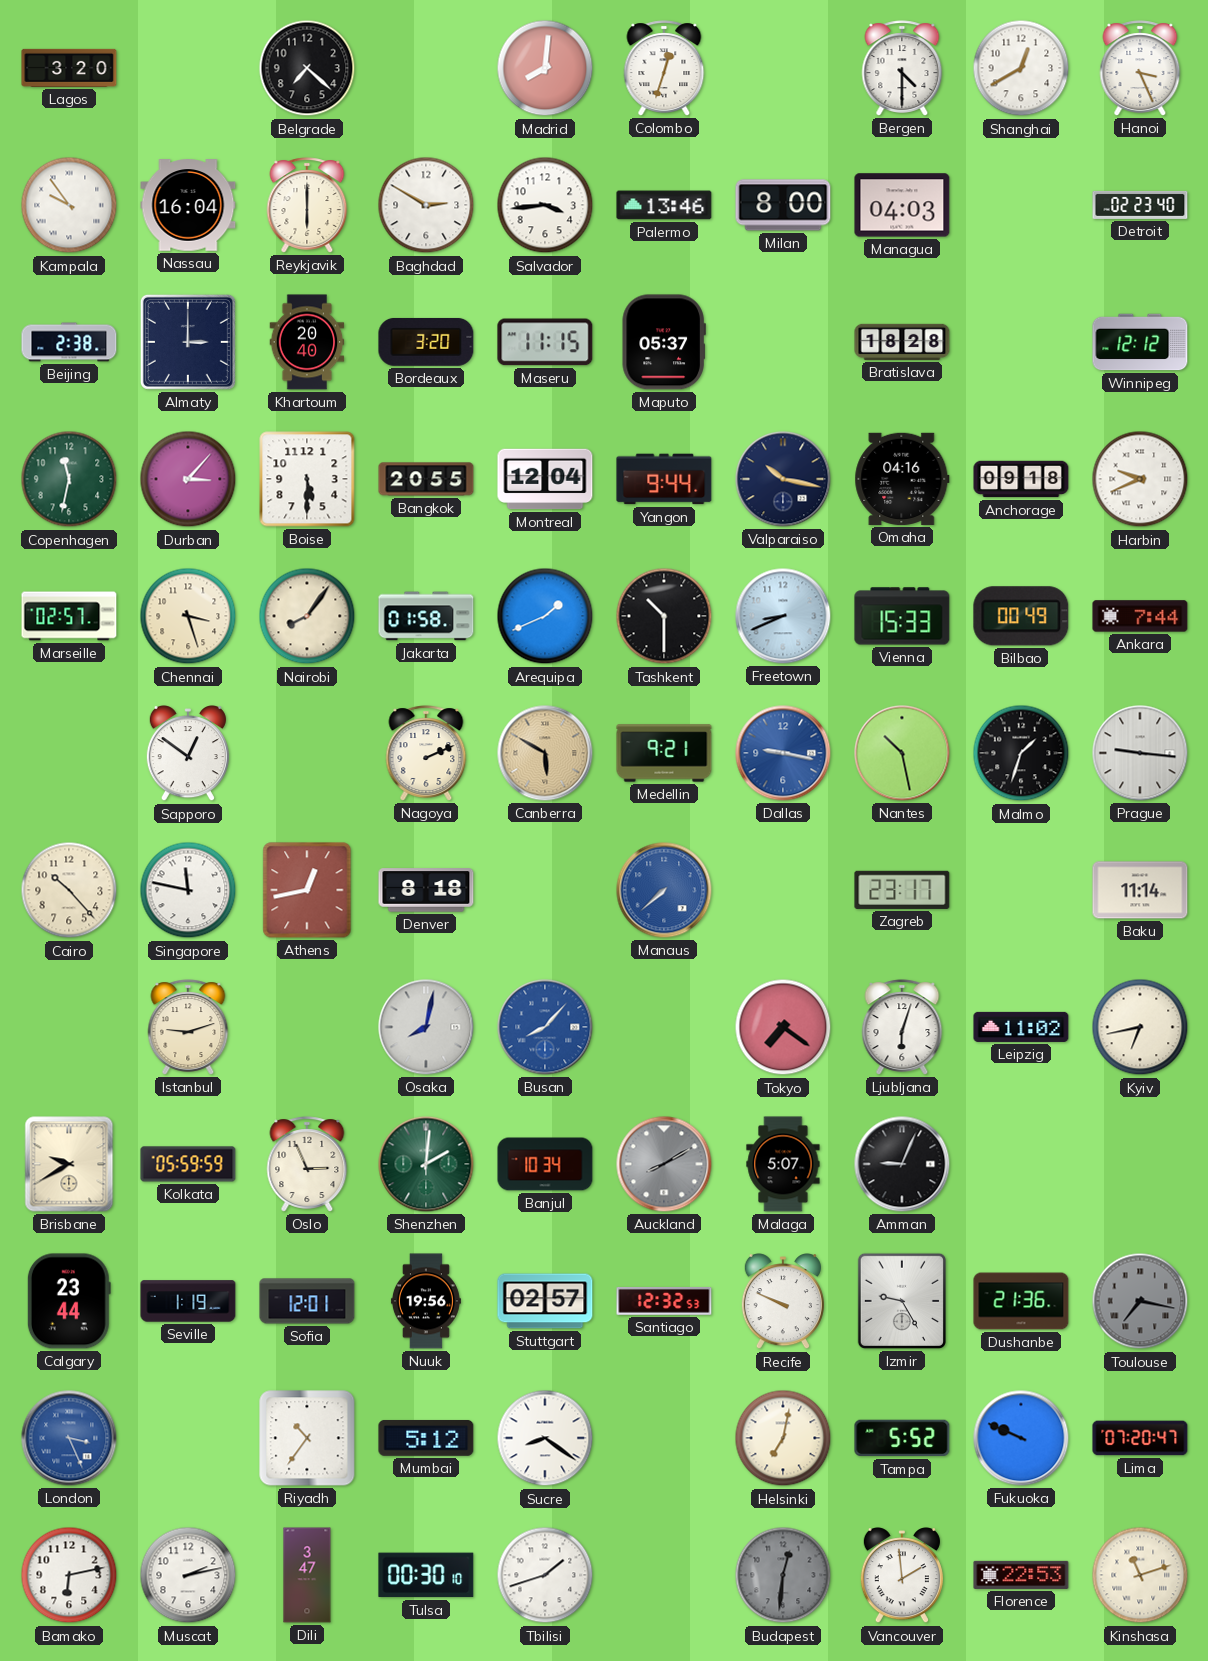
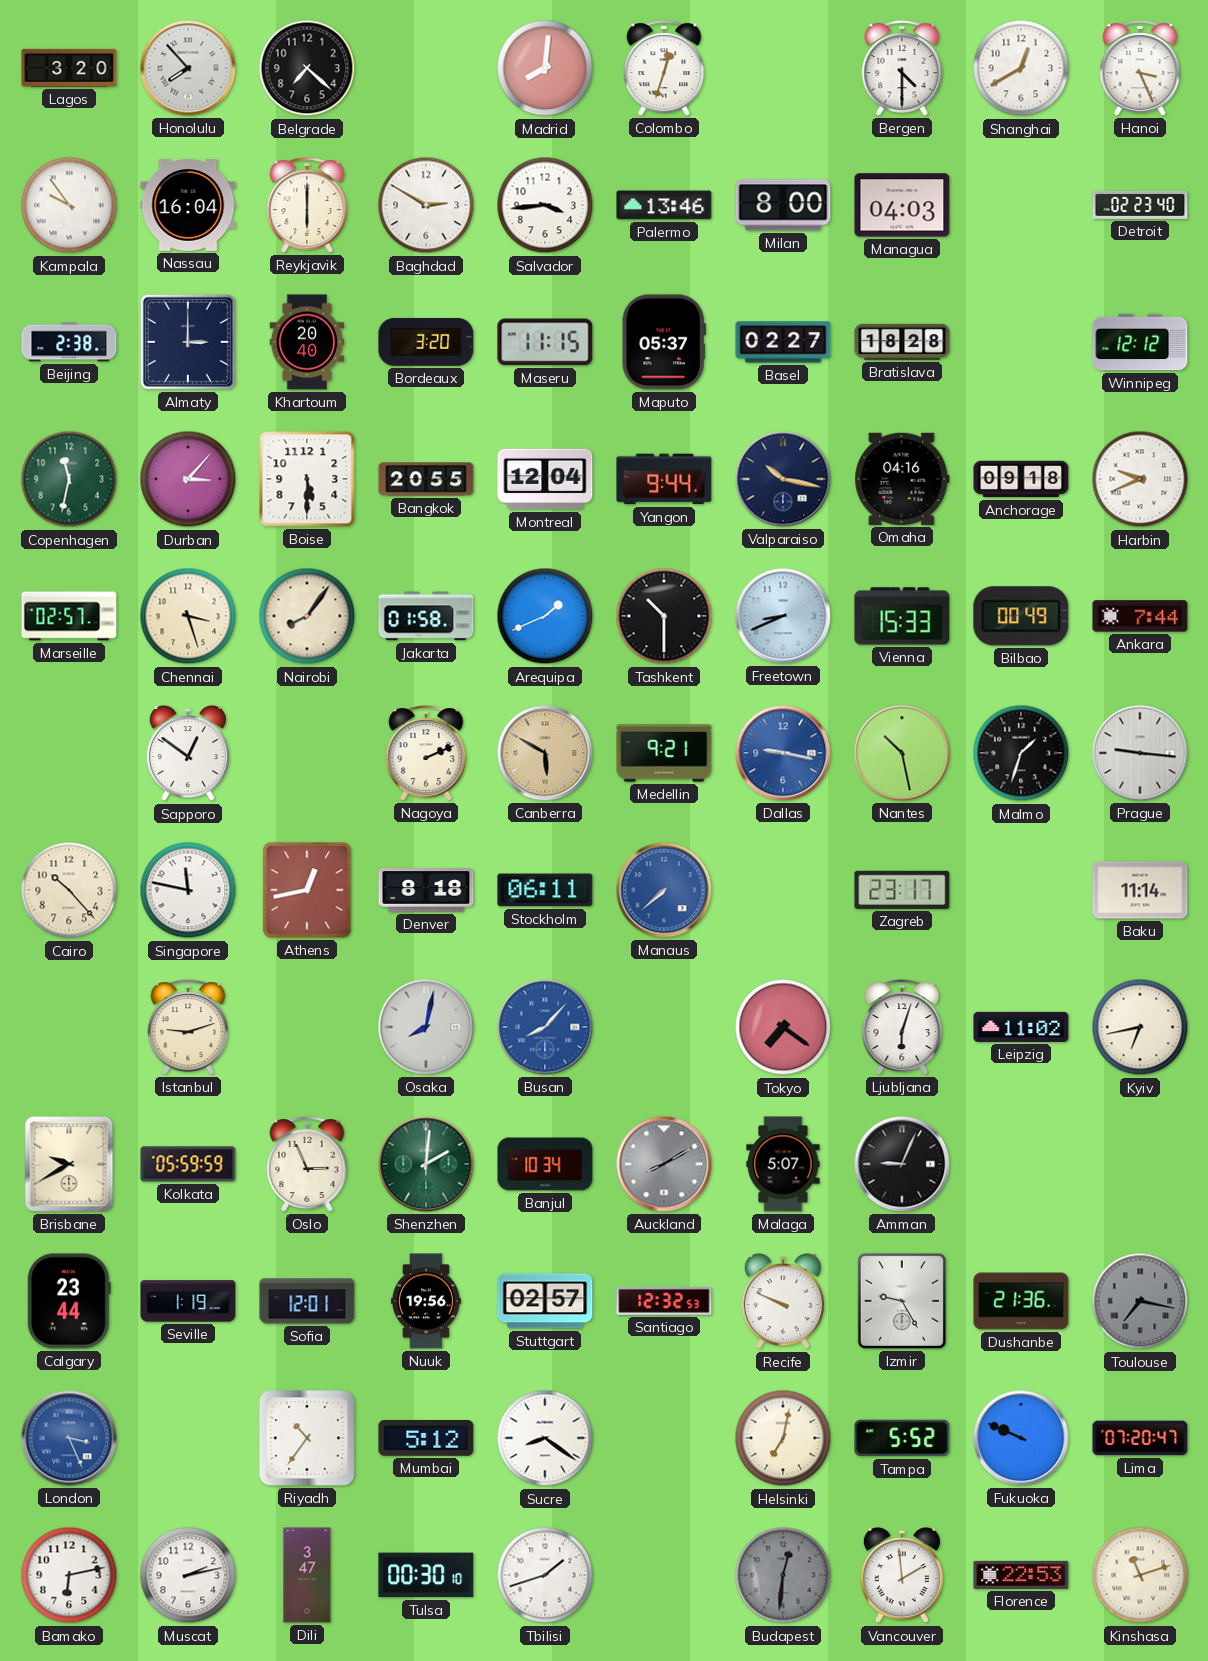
Honolulu: none -> 7:53 (188, 68)
Basel: none -> 02:27 (783, 342)
Stockholm: none -> 06:11 (545, 890)
